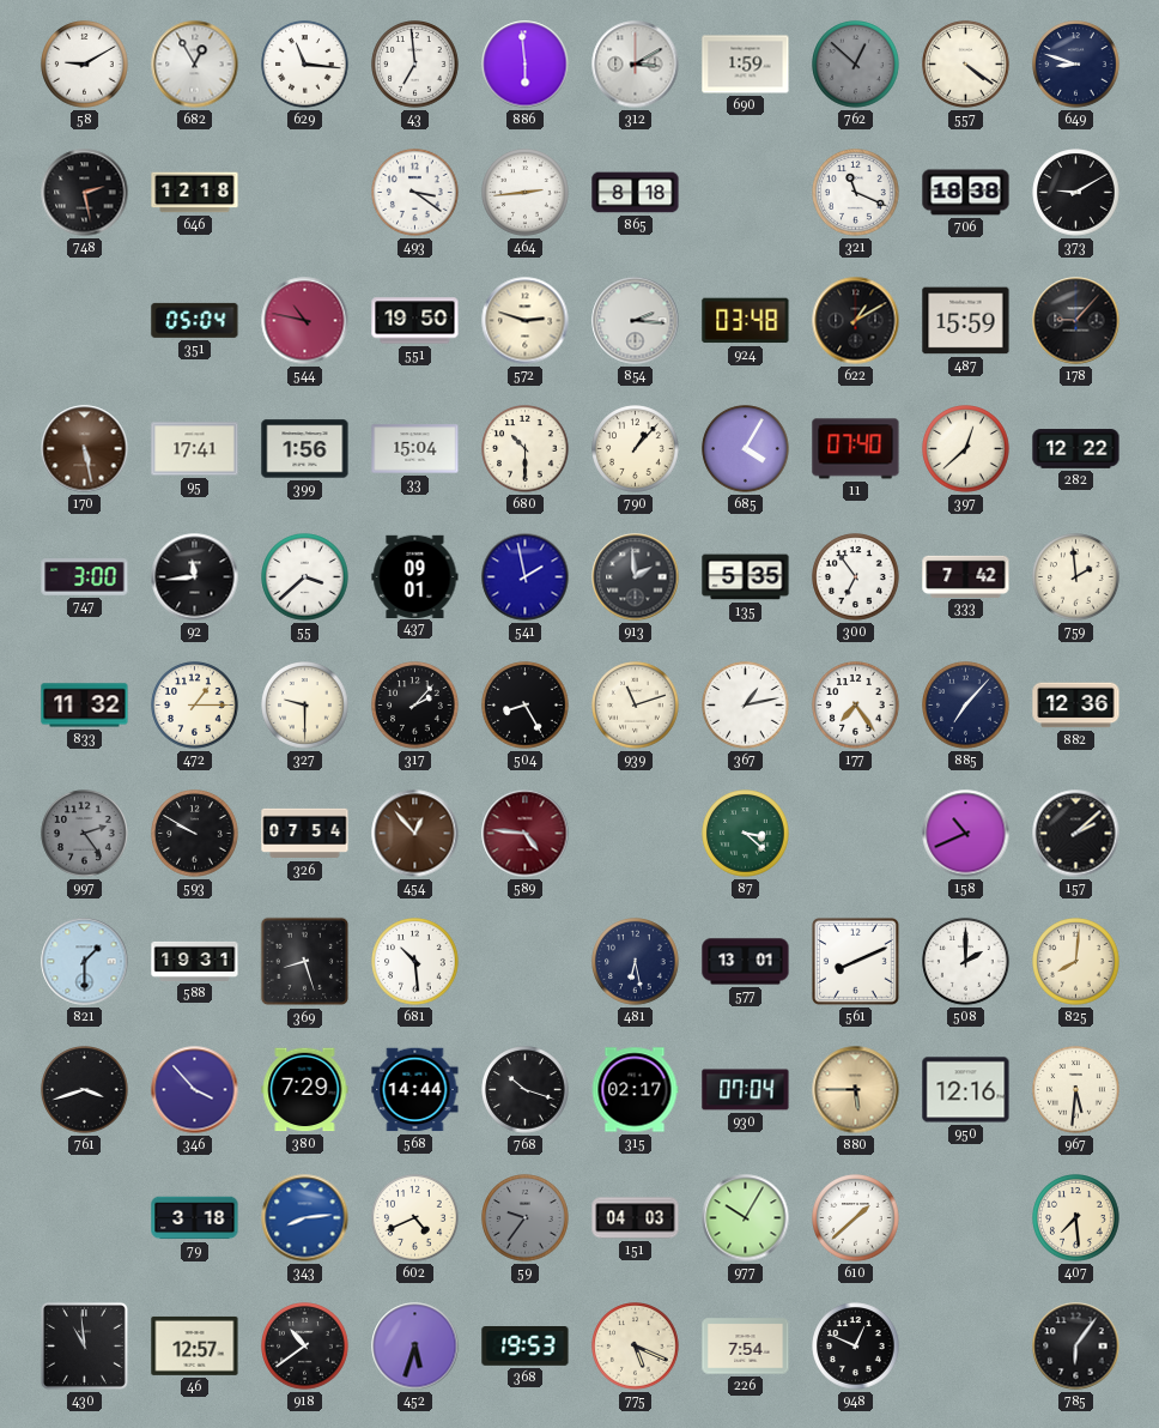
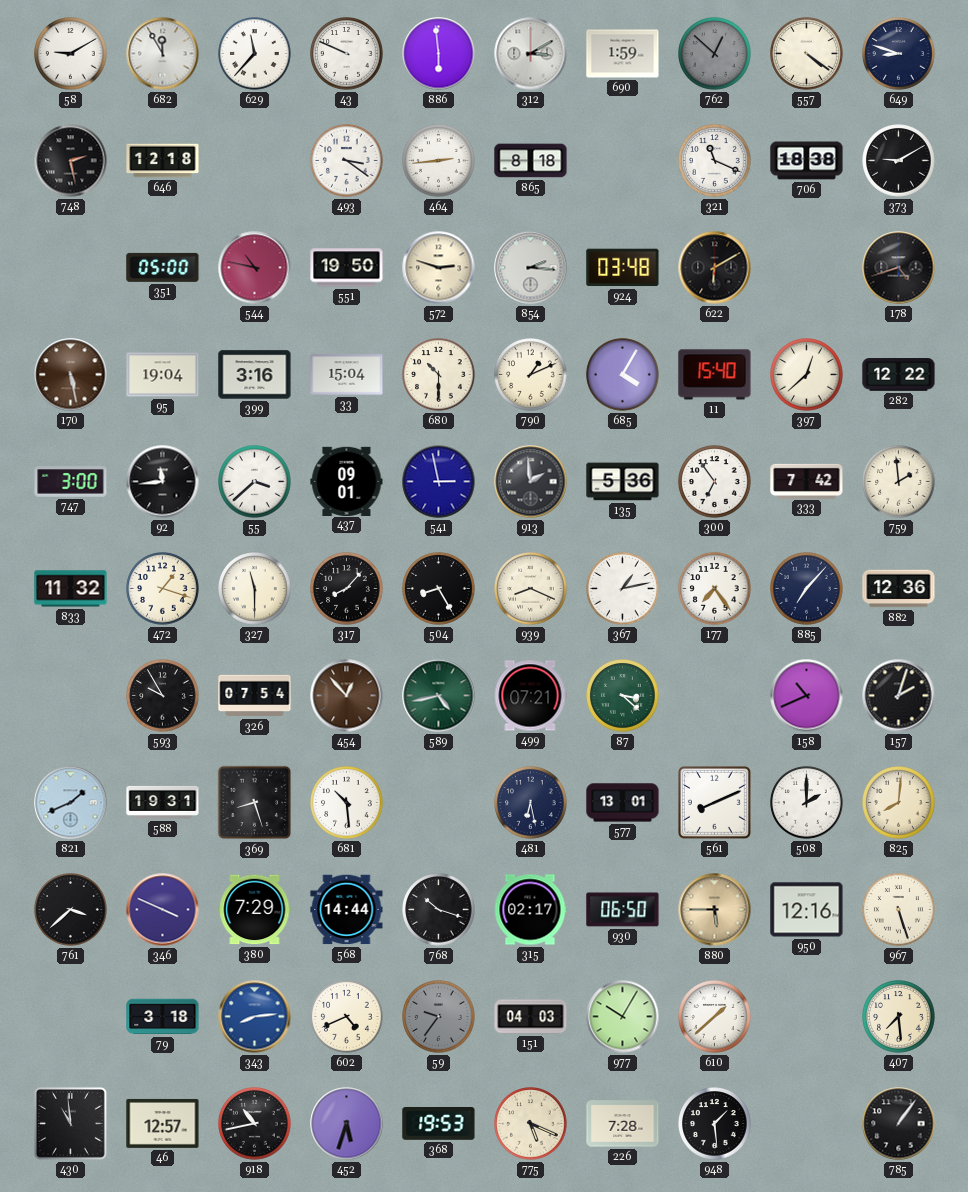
682: 12:55 -> 11:55 (163, 54)
629: 11:16 -> 11:37 (255, 54)
43: 6:59 -> 9:49 (347, 54)
351: 05:04 -> 05:00 (163, 267)
622: 1:10 -> 6:10 (715, 268)
487: 15:59 -> none (966, 321)
178: 9:07 -> 4:42 (899, 268)
95: 17:41 -> 19:04 (163, 375)
399: 1:56 -> 3:16 (255, 375)
790: 1:07 -> 1:11 (531, 375)
11: 07:40 -> 15:40 (715, 375)
541: 1:58 -> 2:58 (439, 482)
135: 5:35 -> 5:36 (623, 482)
472: 1:15 -> 1:18 (163, 589)
327: 9:30 -> 11:30 (255, 589)
317: 2:07 -> 8:07 (347, 589)
939: 11:12 -> 8:19 (531, 589)
997: 2:24 -> none (85, 834)
593: 9:50 -> 9:55 (163, 696)
589: 4:46 -> 4:43 (439, 696)
589 dial: burgundy -> green (439, 696)
499: none -> 07:21 (530, 696)
157: 2:08 -> 2:03 (899, 696)
821: 1:30 -> 1:41 (71, 803)
761: 3:42 -> 3:38 (71, 910)
346: 3:53 -> 3:49 (163, 910)
930: 07:04 -> 06:50 (623, 910)
967: 5:31 -> 5:27 (899, 910)
918: 10:39 -> 10:43 (255, 1124)
226: 7:54 -> 7:28 (623, 1124)
948: 12:49 -> 1:29 (715, 1124)
785: 6:06 -> 1:06 (899, 1124)
